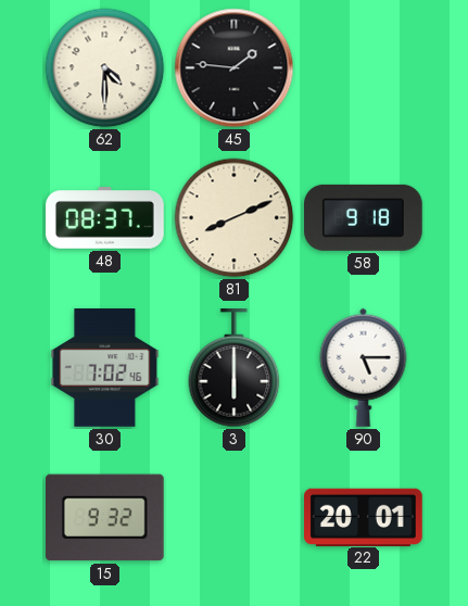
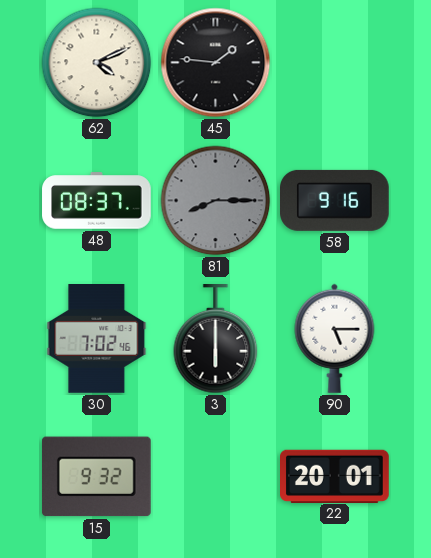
62: 4:30 -> 4:11 (97, 63)
81: 8:11 -> 8:15 (216, 201)
81 dial: cream -> grey (216, 201)
58: 9:18 -> 9:16 (335, 200)
